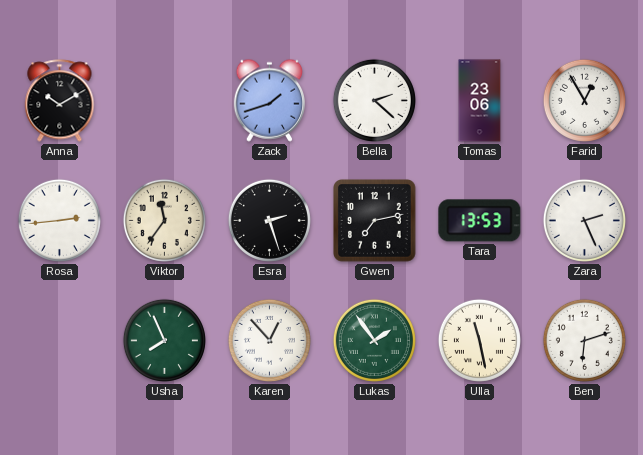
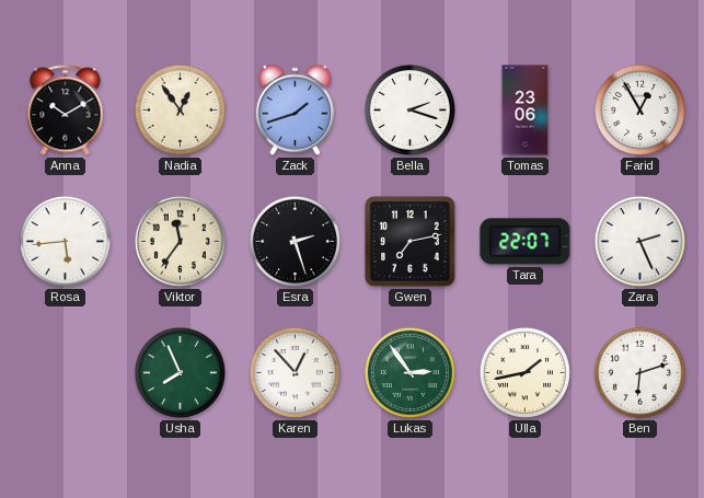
Nadia: none -> 12:54 (180, 109)
Bella: 2:22 -> 2:18 (409, 109)
Rosa: 2:44 -> 5:44 (65, 241)
Tara: 13:53 -> 22:07 (526, 242)
Lukas: 1:54 -> 2:54 (409, 372)
Ulla: 11:28 -> 1:43 (524, 372)
